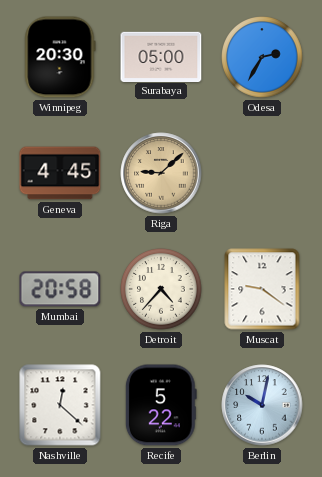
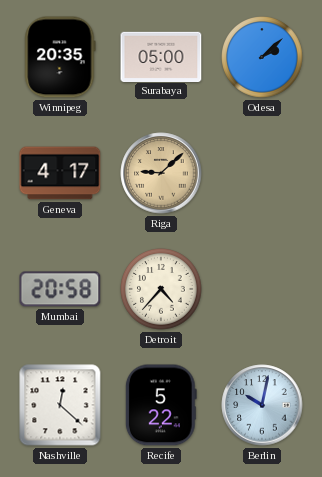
Winnipeg: 20:30 -> 20:35 (60, 57)
Odesa: 2:35 -> 2:08 (262, 57)
Geneva: 4:45 -> 4:17 (60, 173)
Muscat: 9:21 -> none (262, 289)
